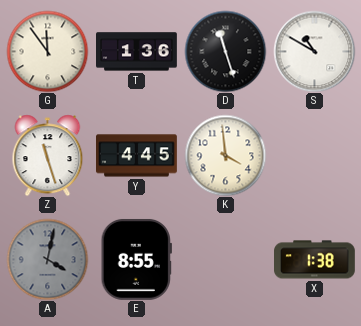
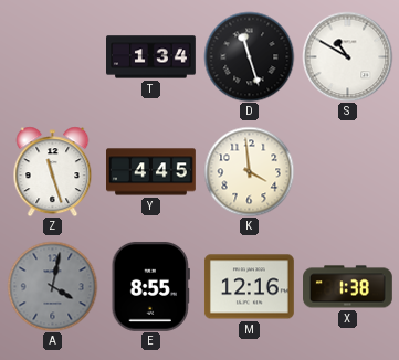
G: 11:54 -> none (47, 51)
T: 1:36 -> 1:34 (151, 57)
M: none -> 12:16 (249, 287)
